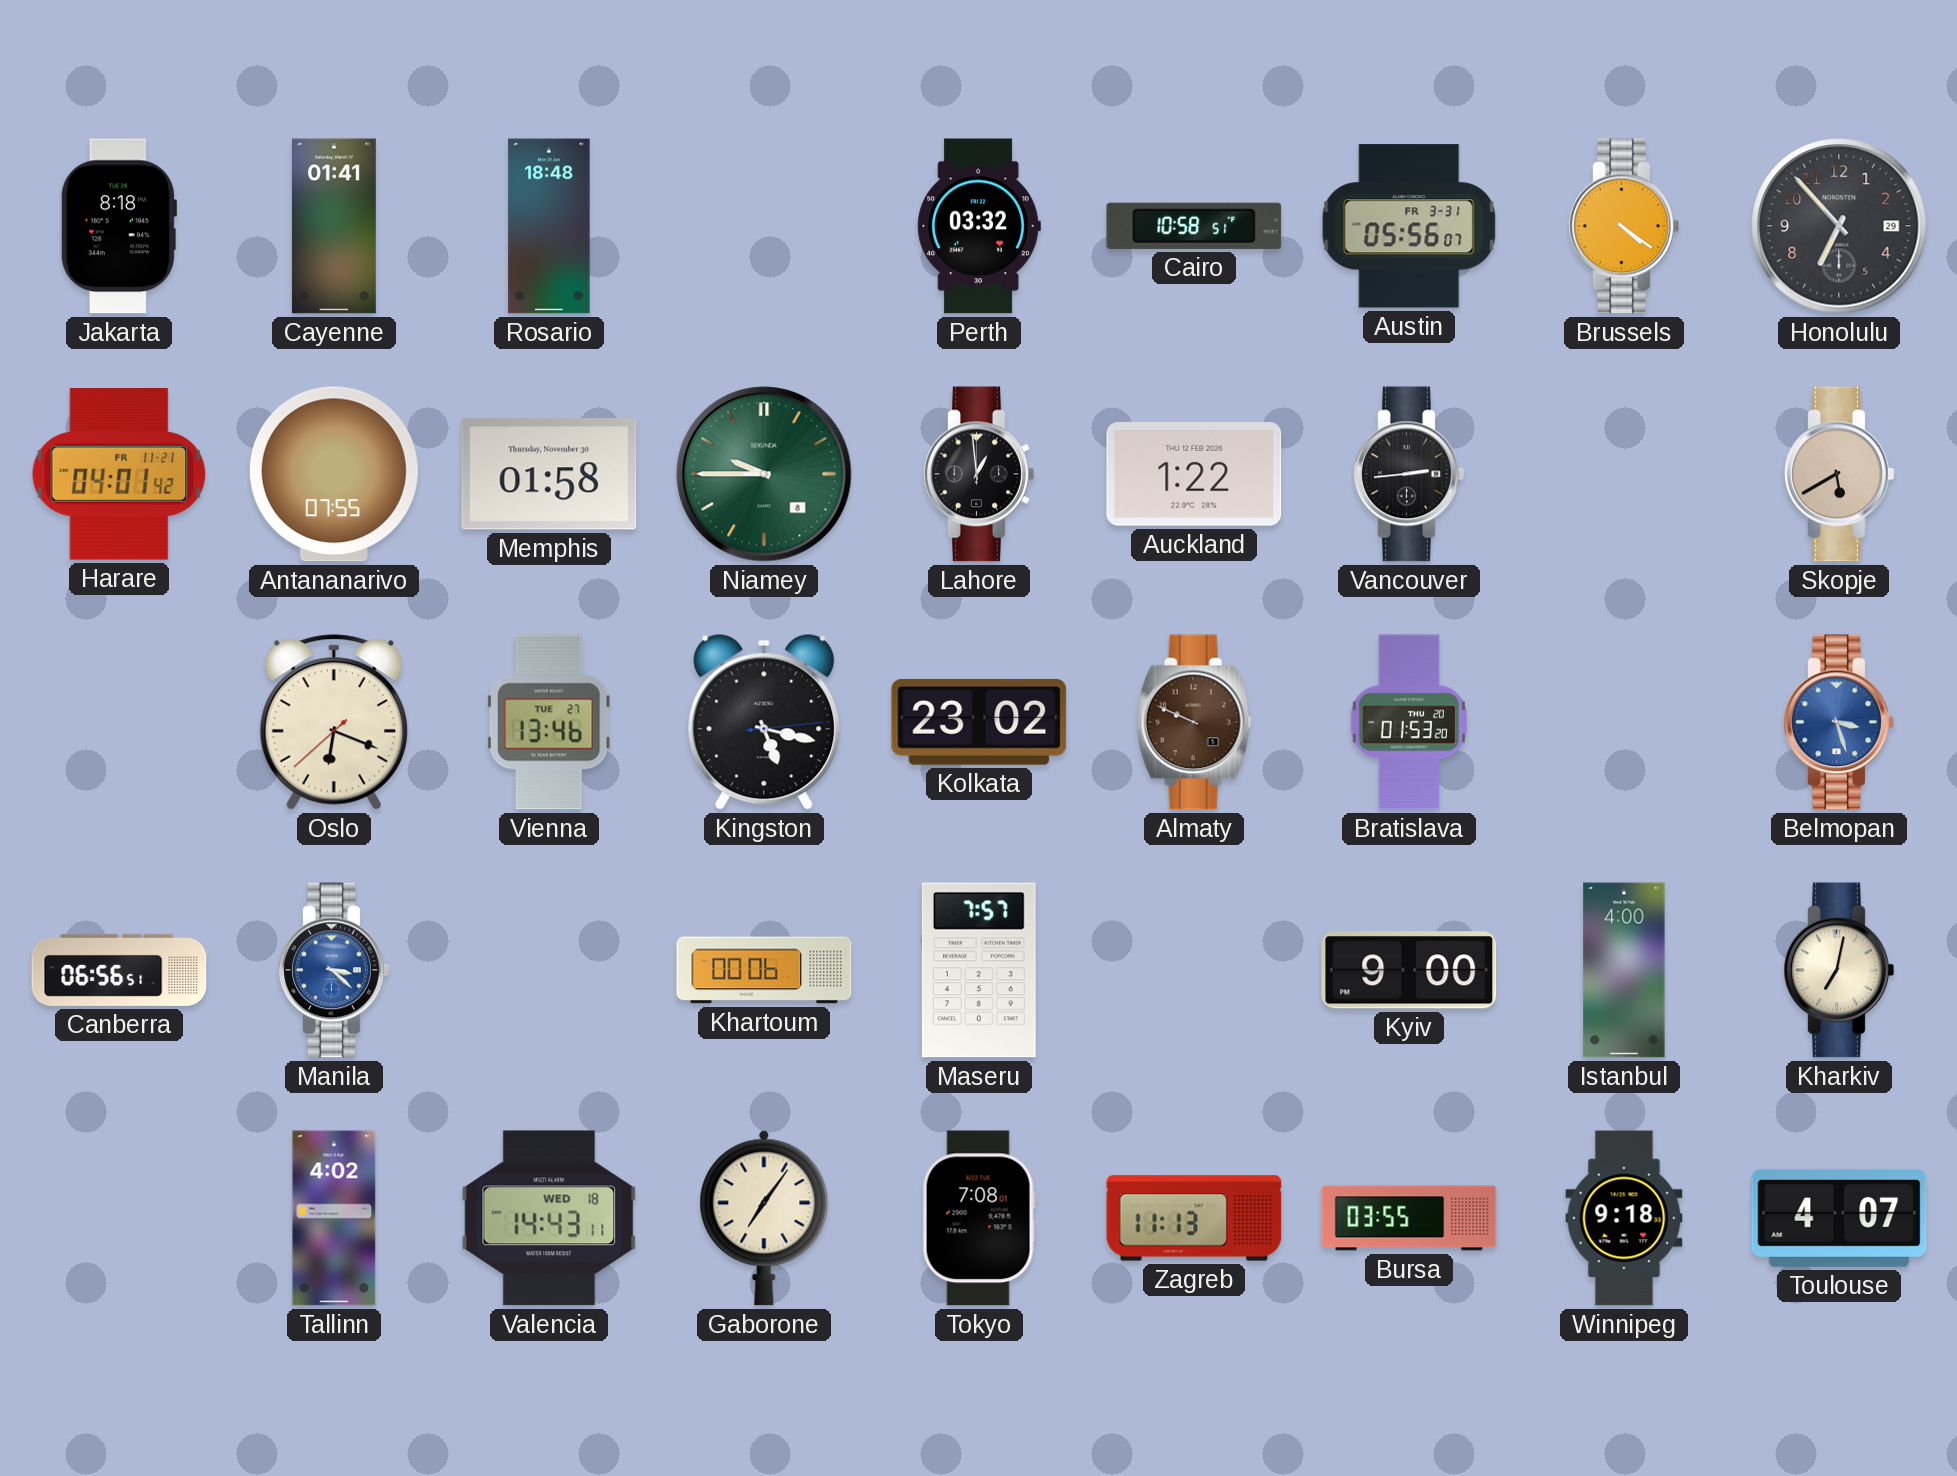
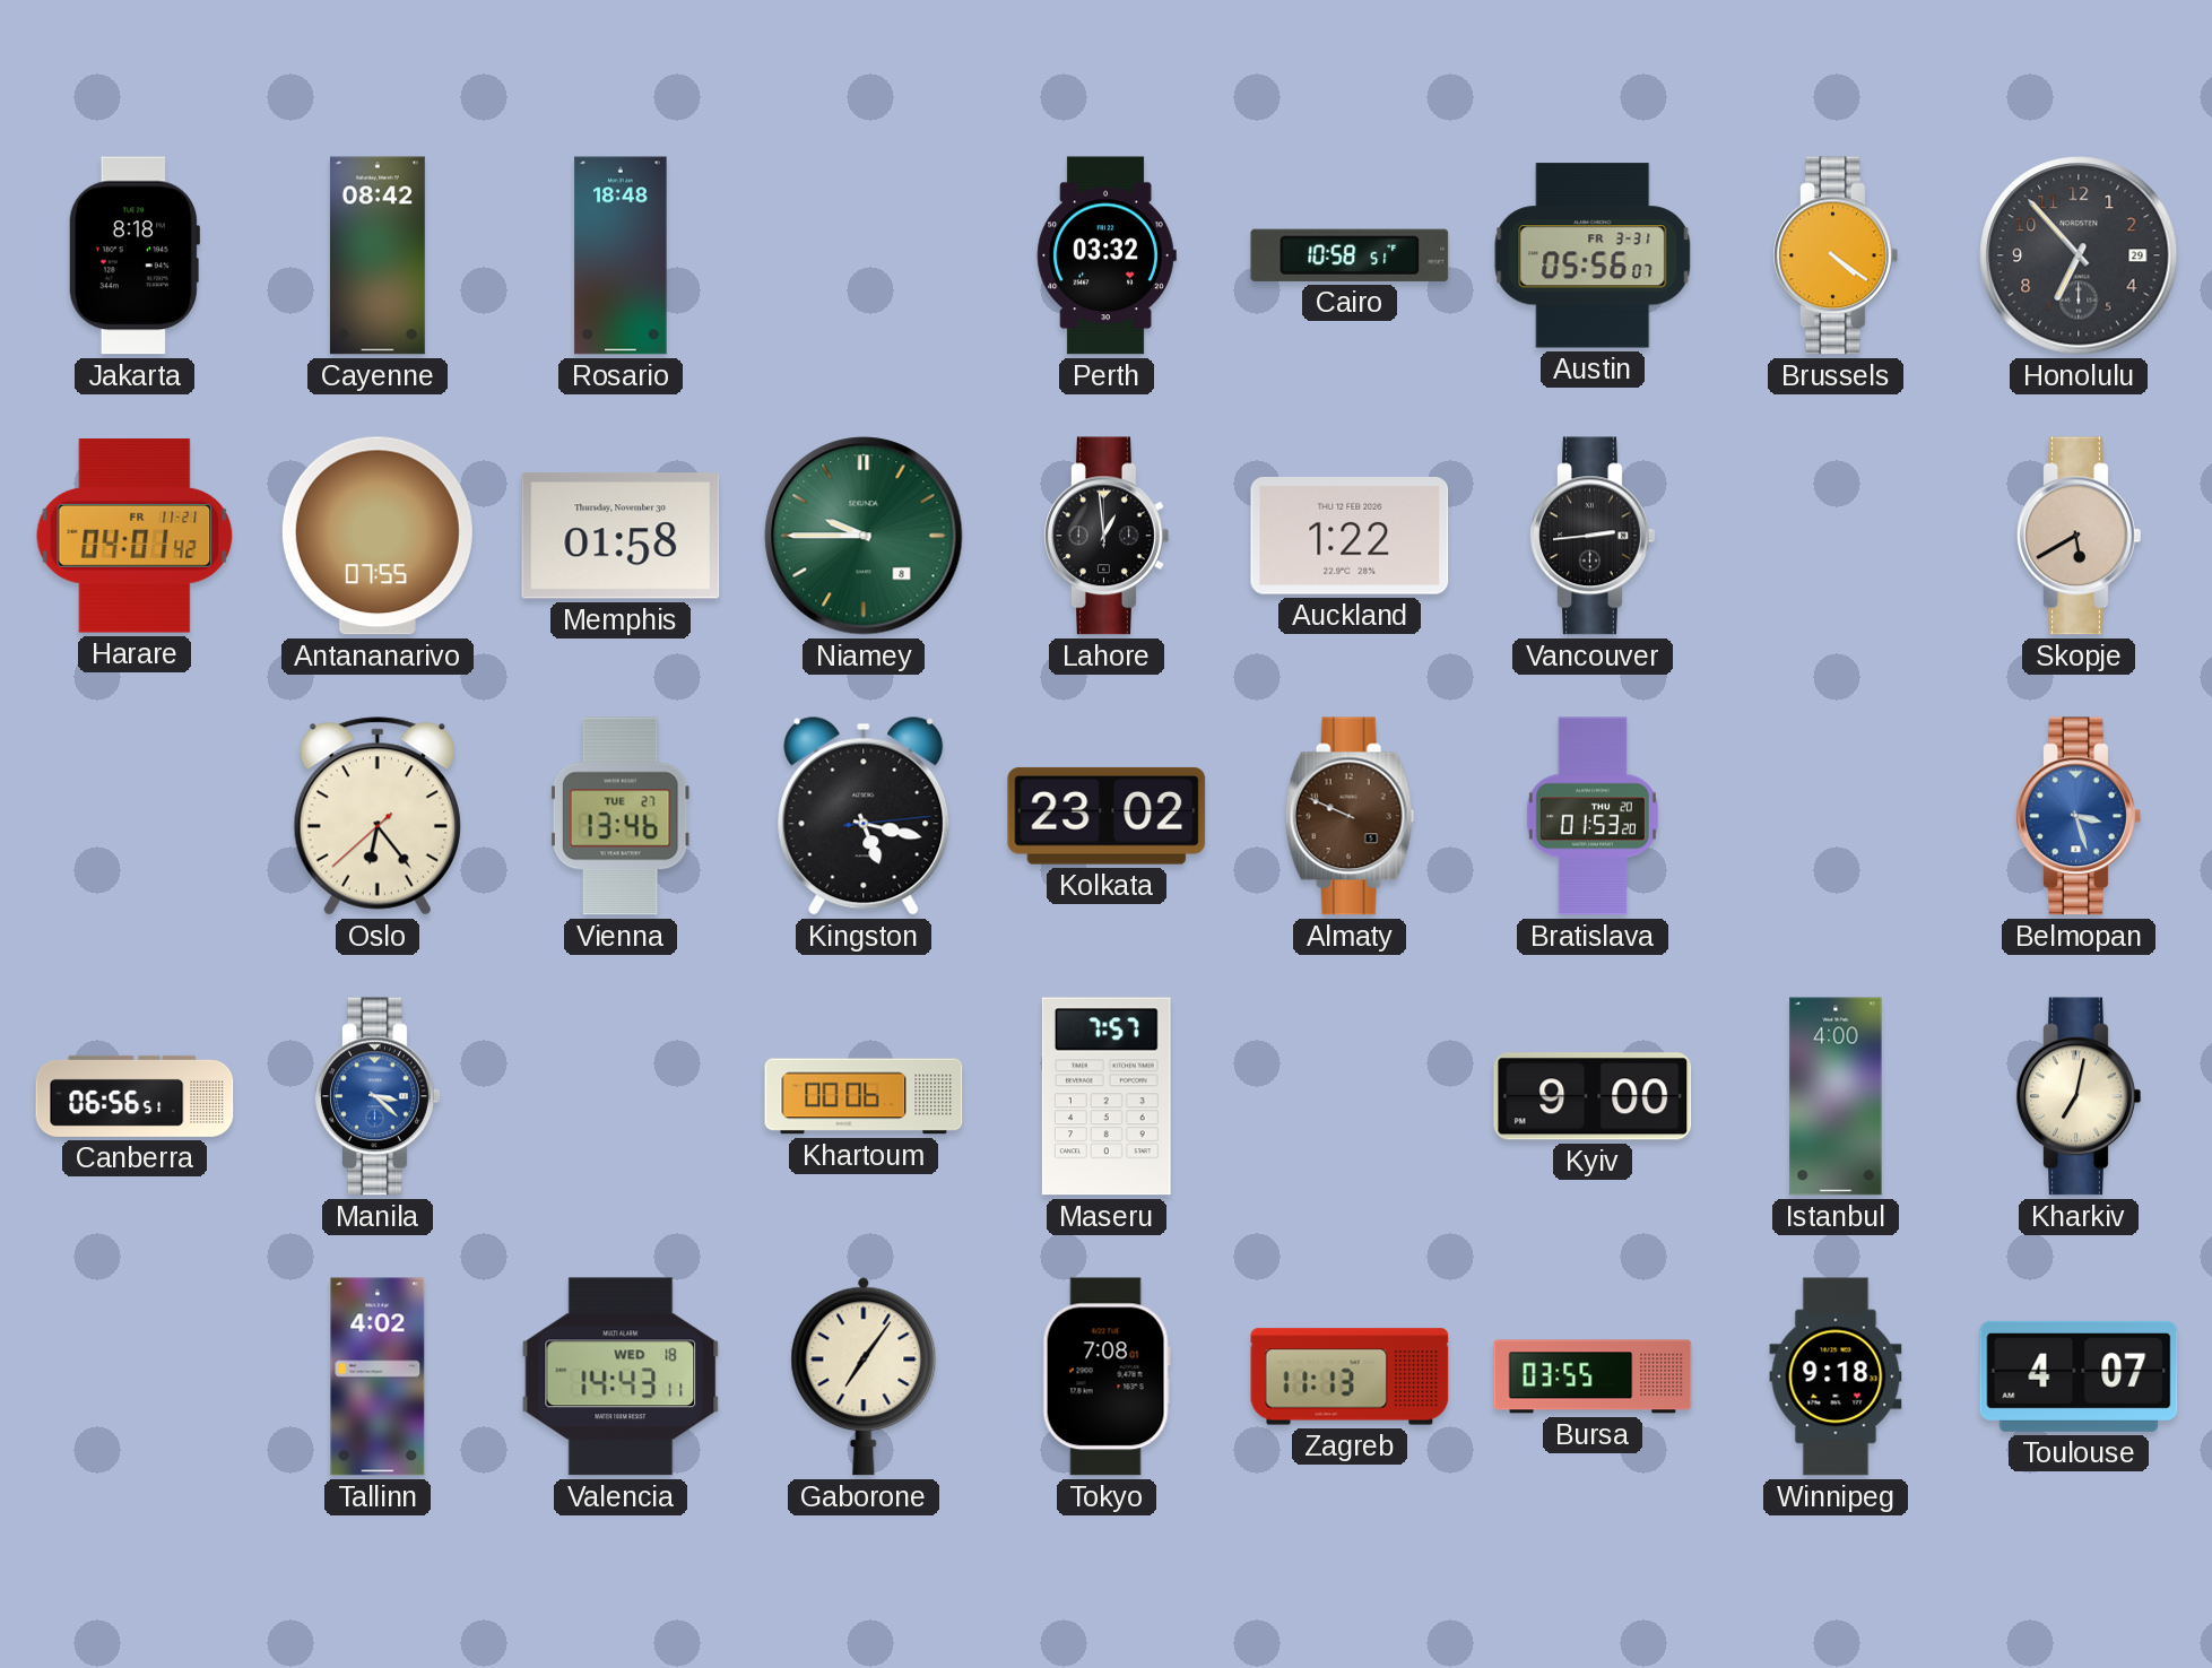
Cayenne: 01:41 -> 08:42 (378, 255)
Oslo: 6:18 -> 6:23 (378, 816)
